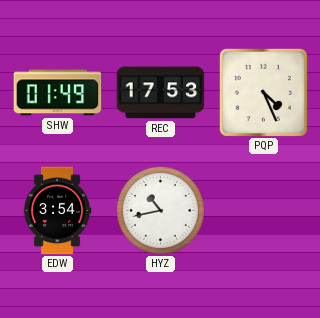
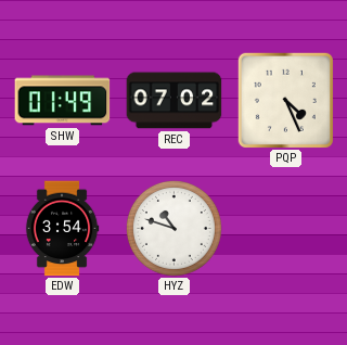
REC: 17:53 -> 07:02 (175, 101)
HYZ: 10:43 -> 10:48 (173, 228)
